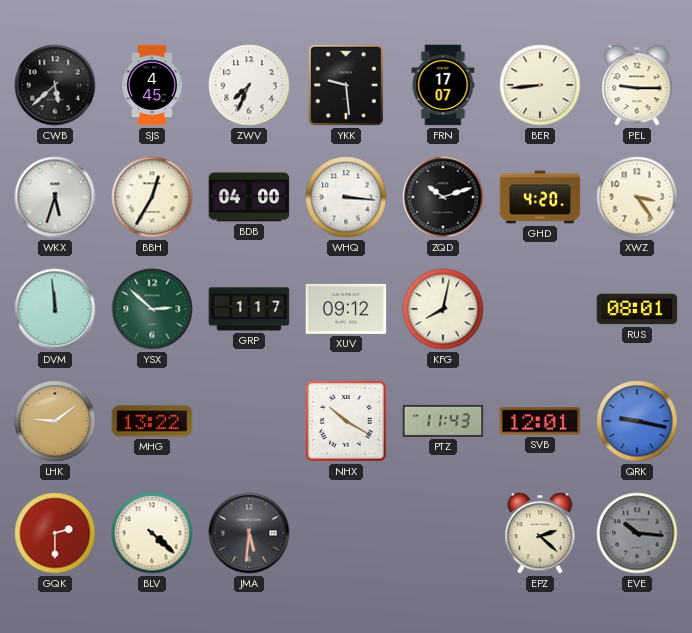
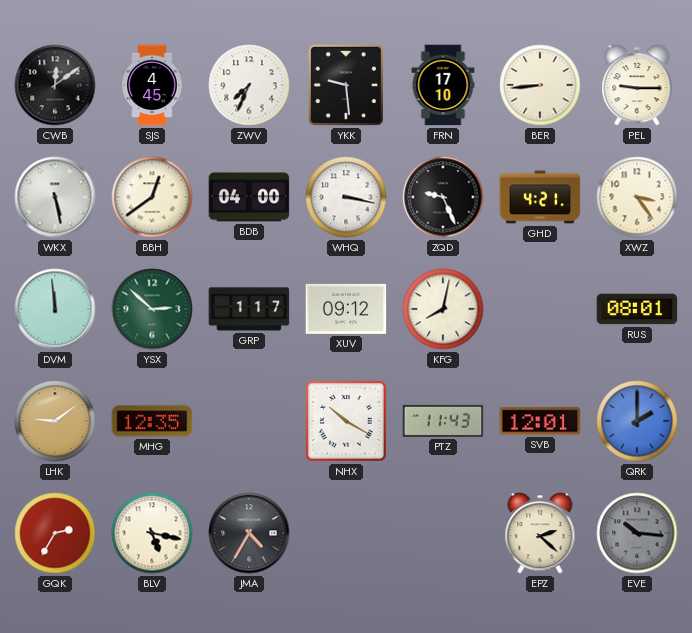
CWB: 5:38 -> 12:09 (55, 85)
FRN: 17:07 -> 17:10 (443, 85)
WKX: 5:33 -> 5:28 (55, 197)
BBH: 12:35 -> 12:39 (152, 197)
WHQ: 3:16 -> 3:17 (346, 197)
ZQD: 10:12 -> 9:26 (443, 197)
GHD: 4:20 -> 4:21 (540, 197)
MHG: 13:22 -> 12:35 (152, 421)
QRK: 9:17 -> 2:00 (637, 421)
GQK: 2:30 -> 2:35 (55, 533)
BLV: 4:22 -> 5:17 (152, 533)
JMA: 5:31 -> 4:35 (249, 533)
